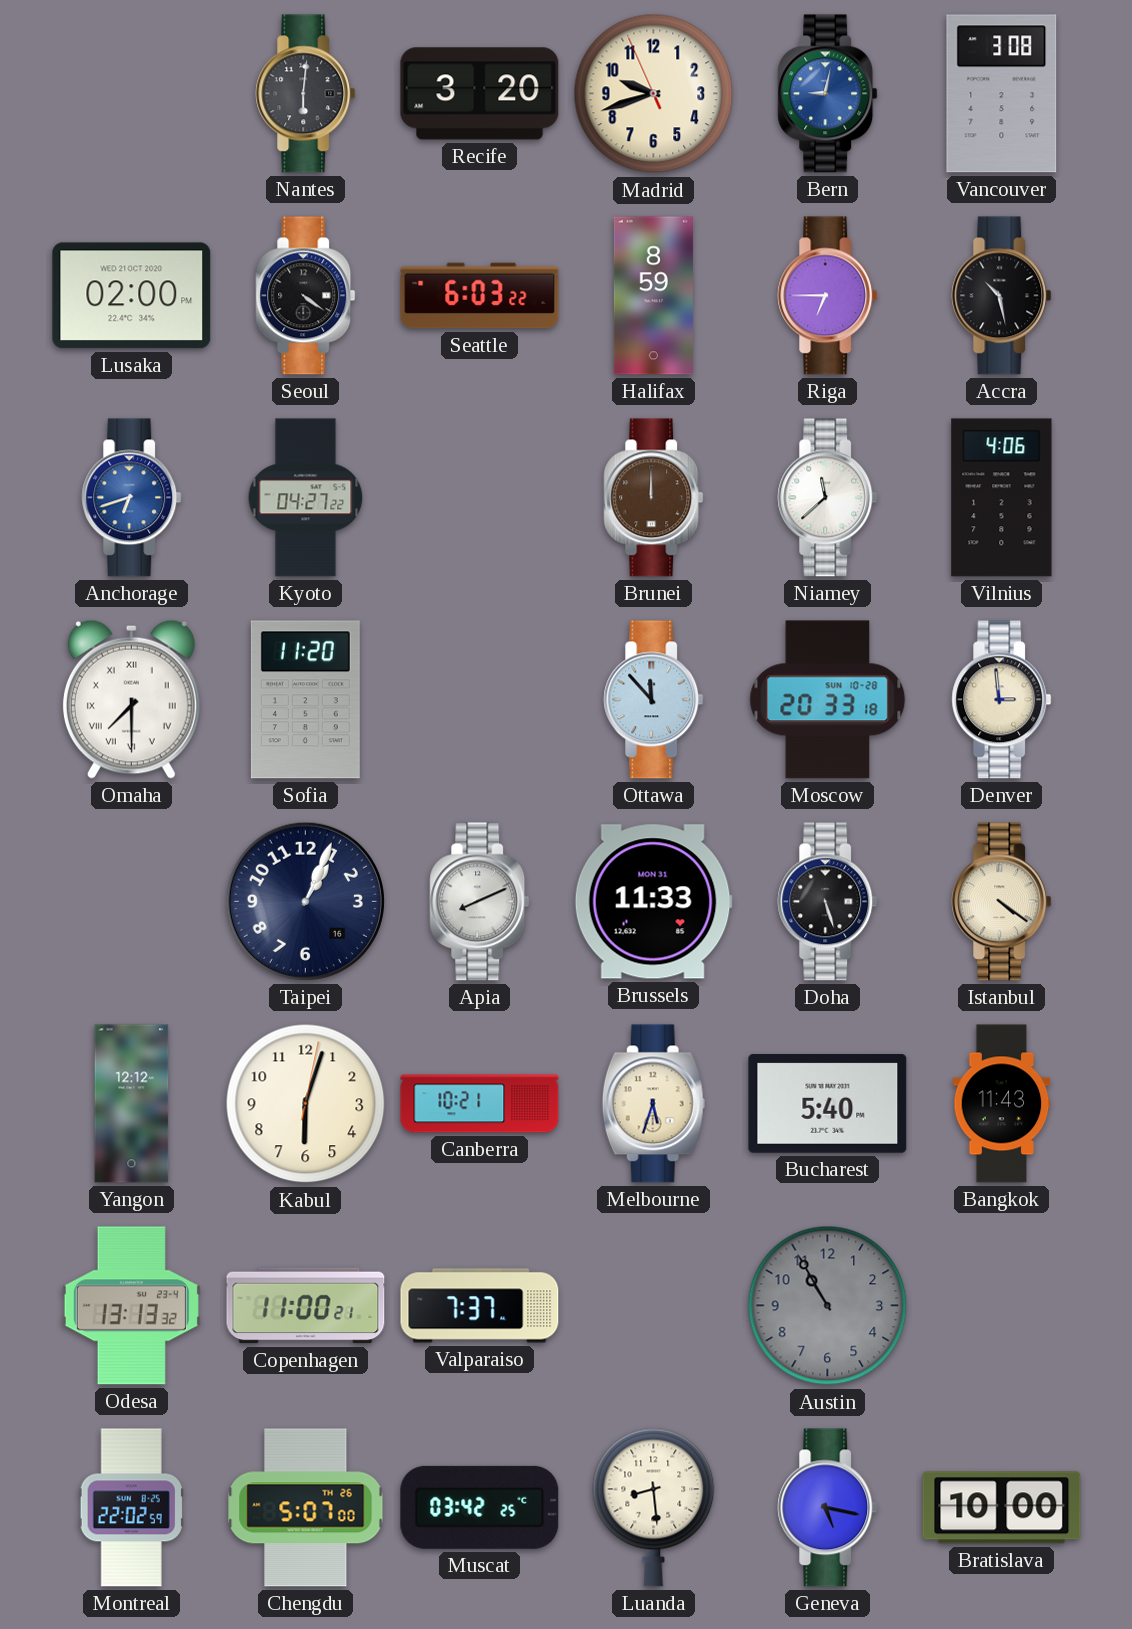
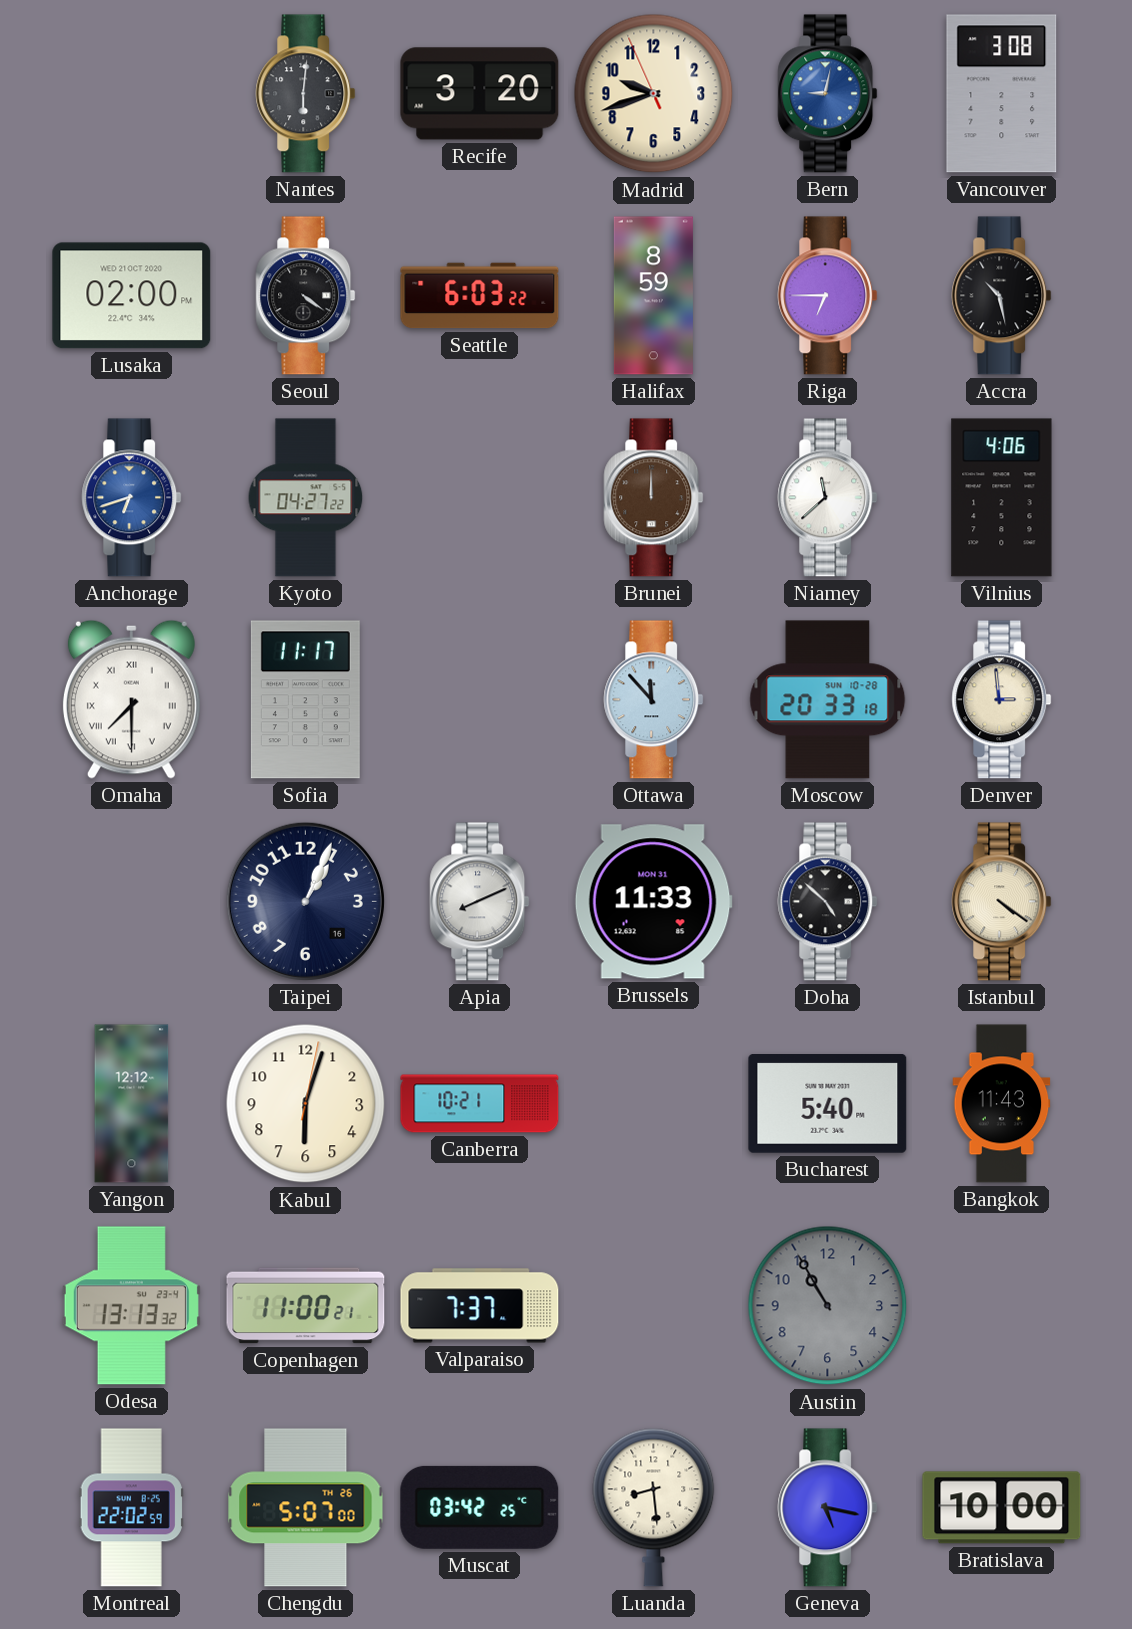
Sofia: 11:20 -> 11:17 (305, 700)
Doha: 5:27 -> 4:52 (828, 902)
Melbourne: 5:33 -> none (653, 1104)
